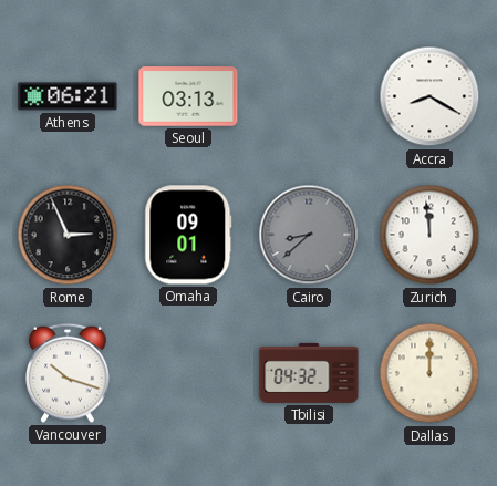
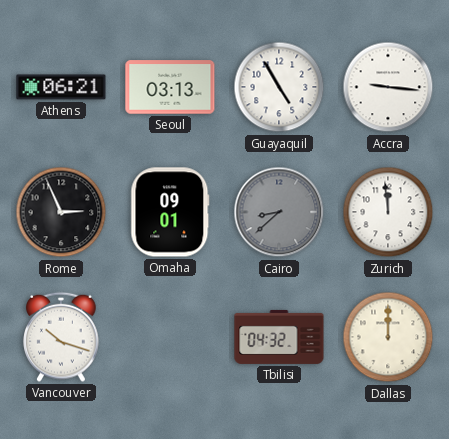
Guayaquil: none -> 4:55 (279, 87)
Accra: 8:20 -> 9:16 (388, 87)
